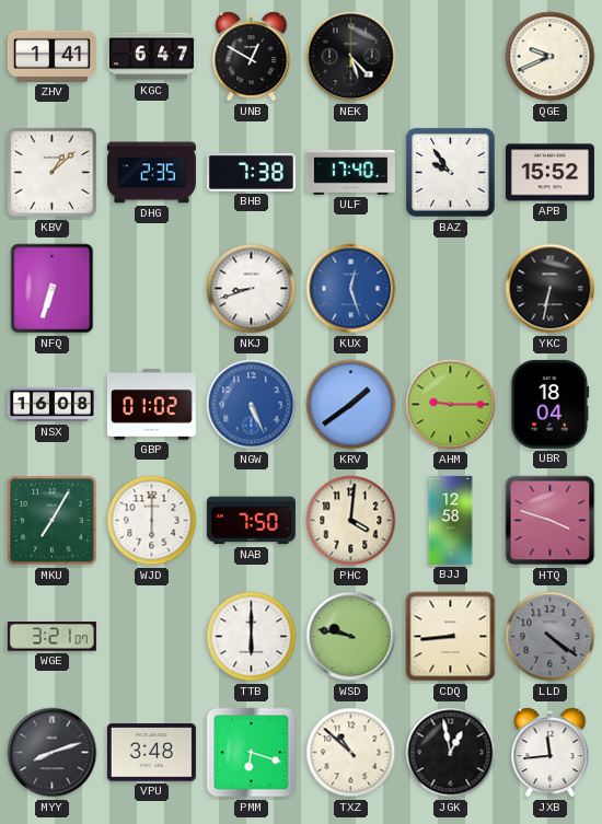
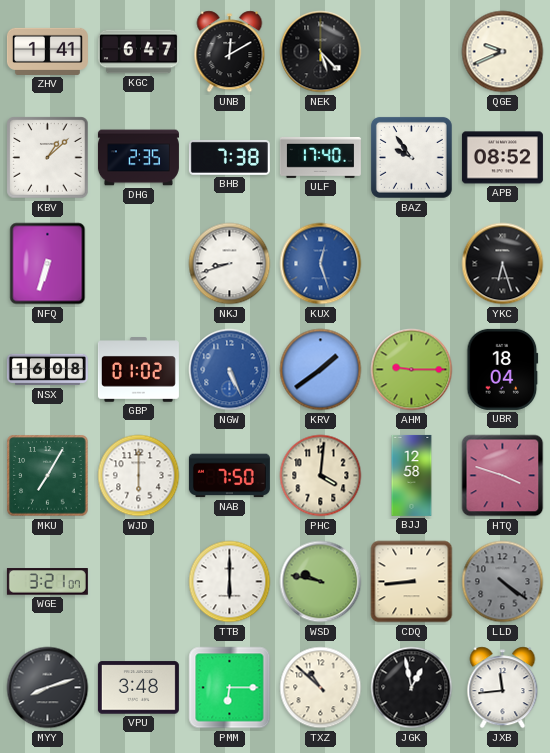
UNB: 12:50 -> 12:10 (230, 52)
APB: 15:52 -> 08:52 (502, 158)
YKC: 6:32 -> 6:27 (503, 264)
PMM: 6:18 -> 6:15 (230, 688)
